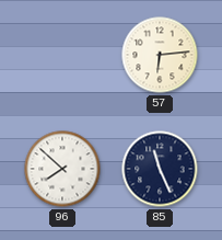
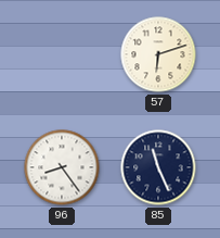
57: 6:14 -> 6:12 (158, 54)
96: 7:52 -> 8:24 (62, 167)
